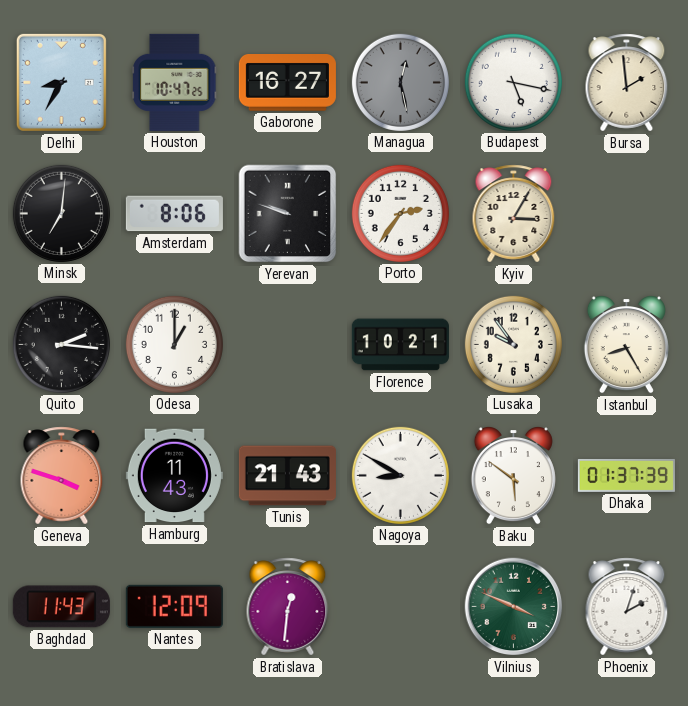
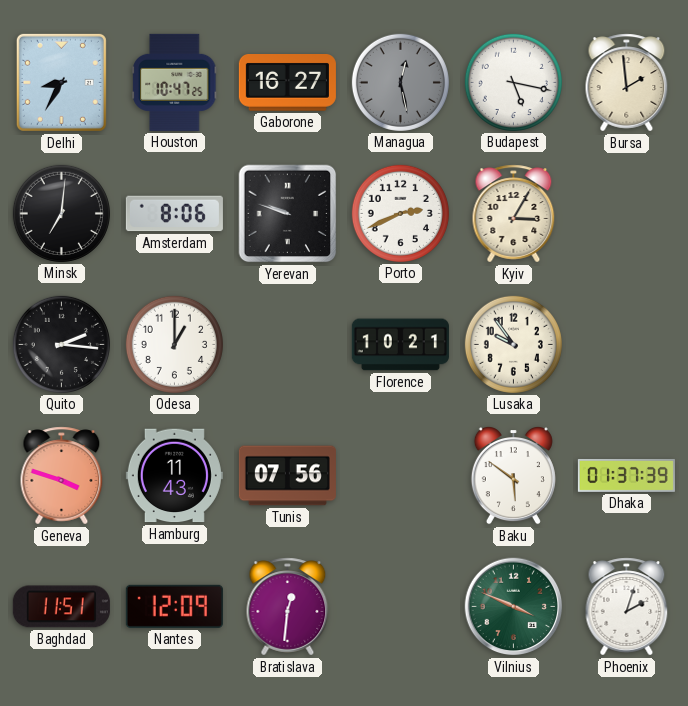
Porto: 2:36 -> 2:41 (400, 213)
Istanbul: 8:25 -> none (626, 345)
Tunis: 21:43 -> 07:56 (287, 476)
Nagoya: 8:50 -> none (400, 475)
Baghdad: 11:43 -> 11:51 (61, 607)
